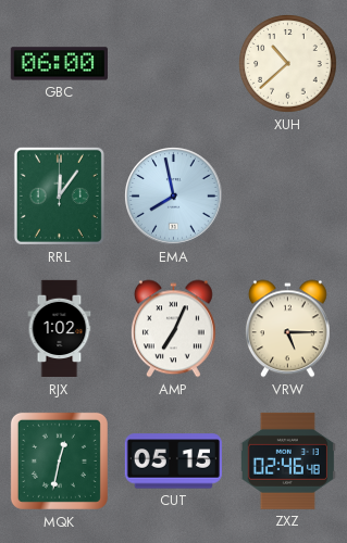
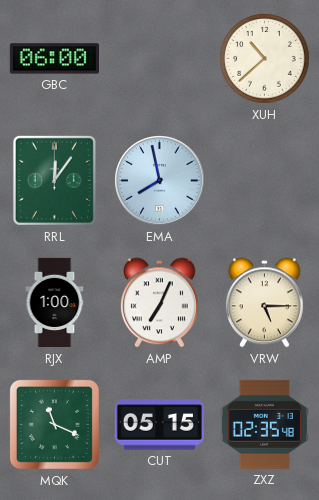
RJX: 1:02 -> 1:00 (55, 303)
MQK: 12:32 -> 11:19 (54, 424)
ZXZ: 02:46 -> 02:35 (264, 424)
